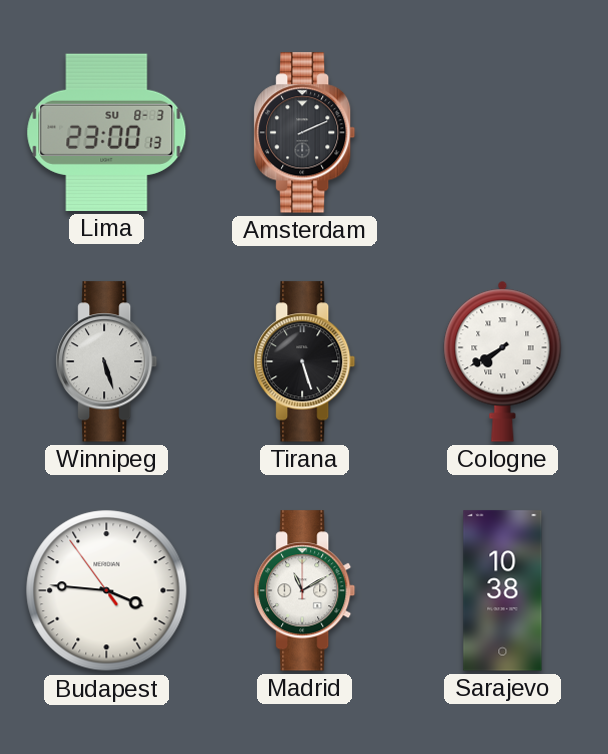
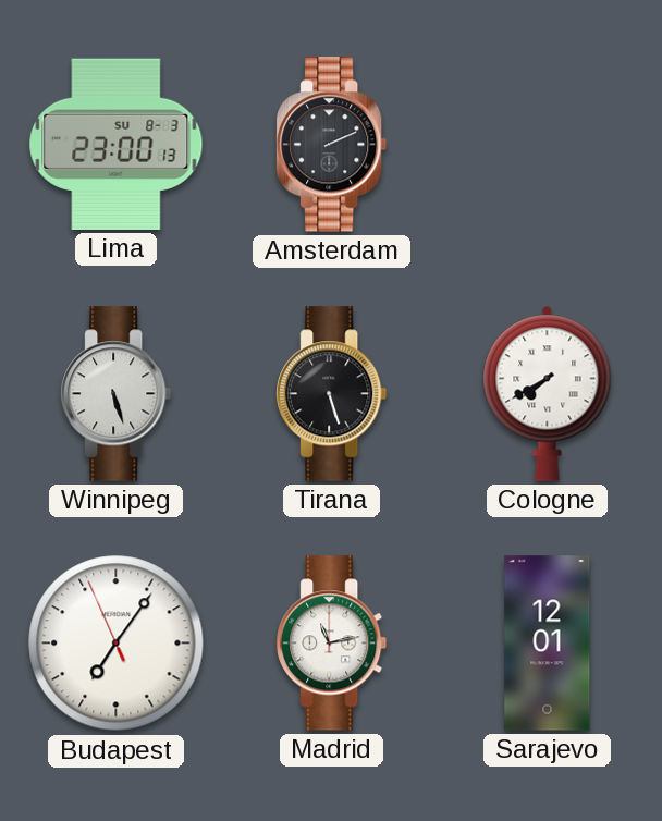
Budapest: 3:45 -> 7:05 (117, 644)
Madrid: 11:10 -> 11:13 (332, 644)
Sarajevo: 10:38 -> 12:01 (548, 644)
